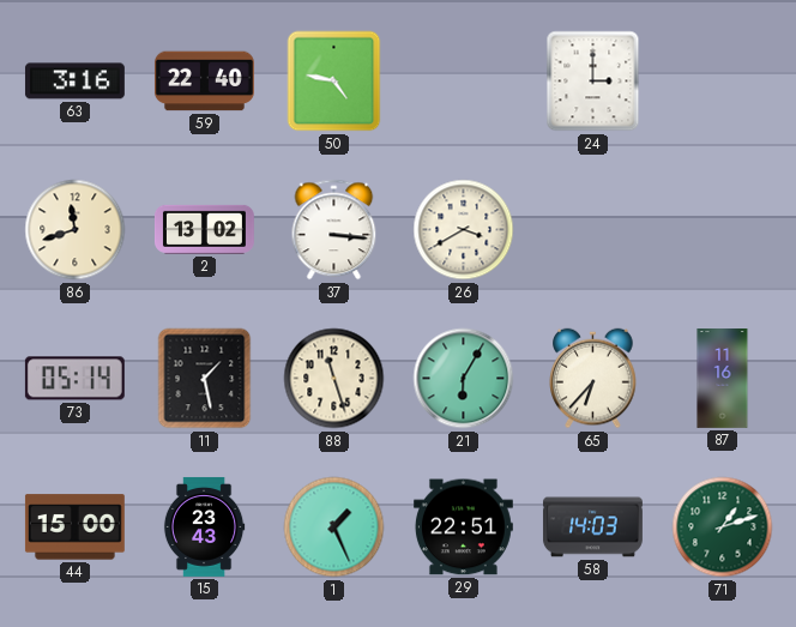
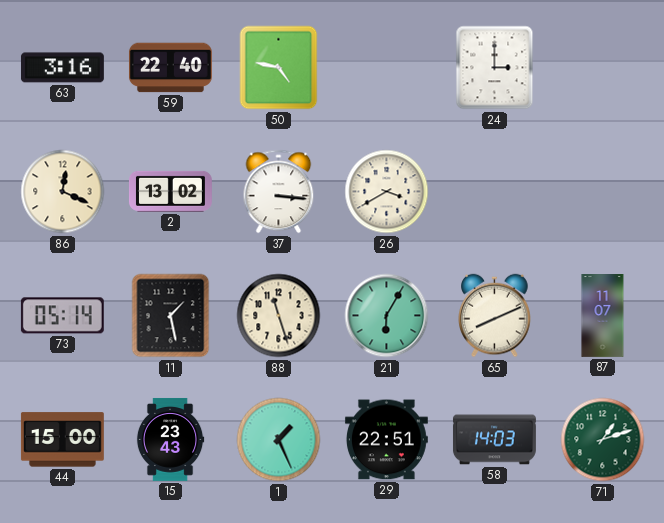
86: 11:42 -> 12:19 (63, 192)
65: 6:37 -> 8:11 (495, 316)
87: 11:16 -> 11:07 (603, 316)
